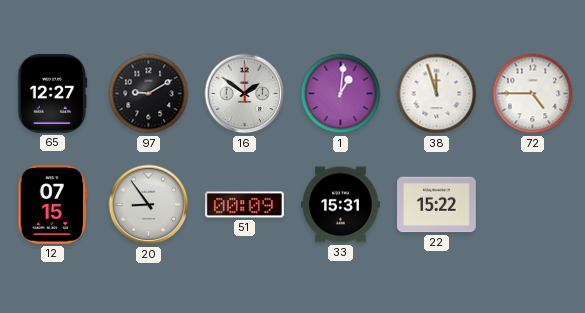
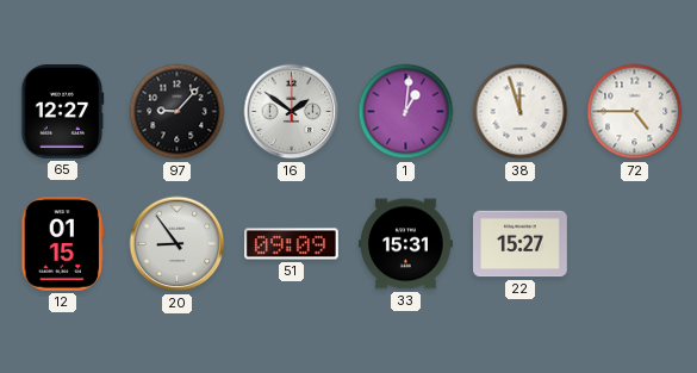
97: 9:10 -> 9:07 (178, 112)
12: 07:15 -> 01:15 (63, 244)
51: 00:09 -> 09:09 (292, 244)
22: 15:22 -> 15:27 (521, 244)
